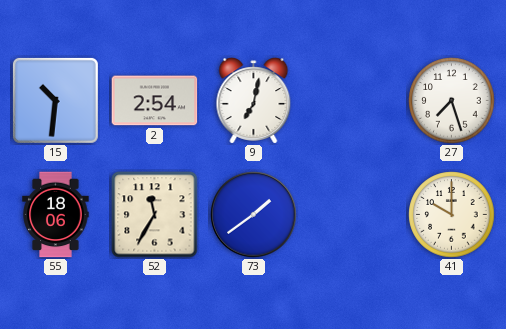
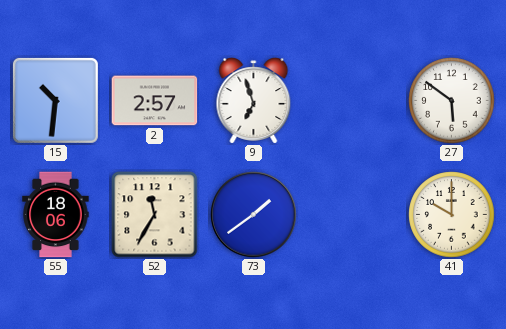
2: 2:54 -> 2:57 (155, 101)
9: 7:02 -> 6:57 (254, 101)
27: 7:27 -> 5:51 (452, 101)
